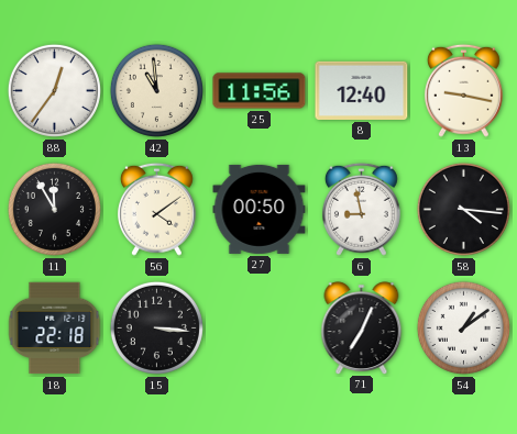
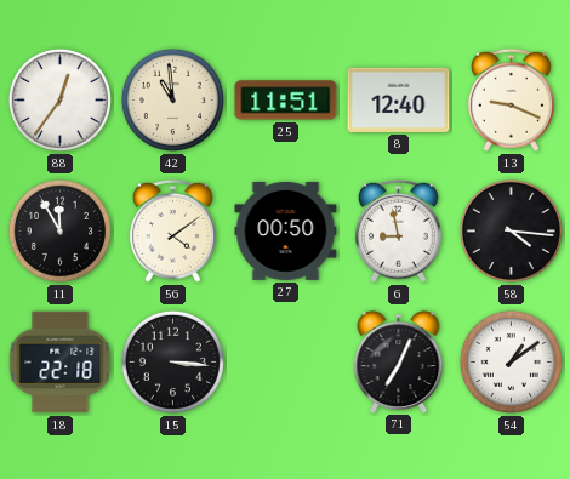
25: 11:56 -> 11:51 (286, 101)
13: 9:17 -> 9:19 (511, 99)
